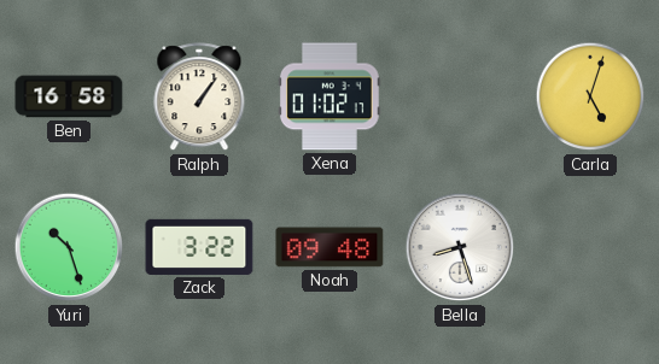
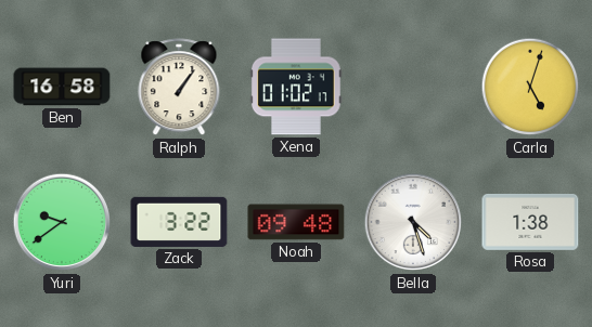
Yuri: 10:27 -> 9:39 (62, 222)
Bella: 8:27 -> 4:27 (413, 222)
Rosa: none -> 1:38 (530, 222)
